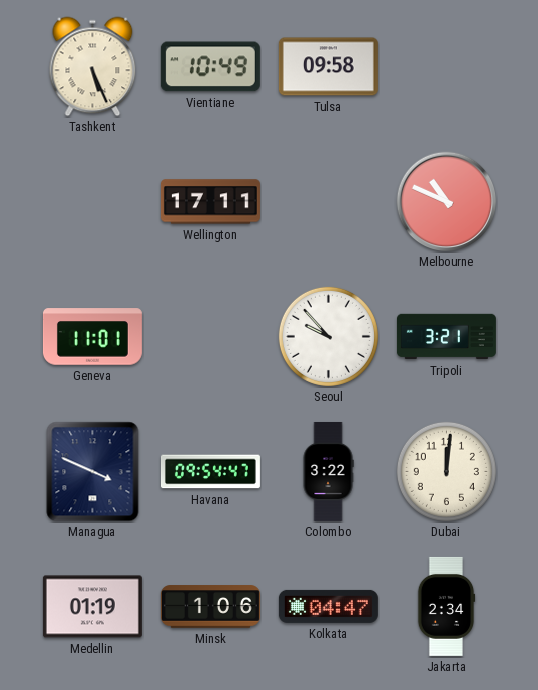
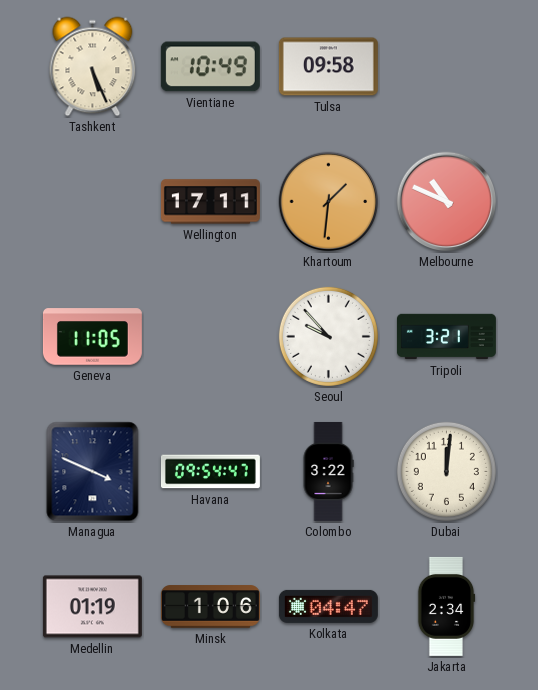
Khartoum: none -> 1:31 (329, 202)
Geneva: 11:01 -> 11:05 (92, 337)
